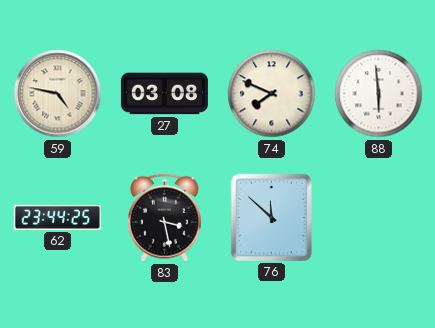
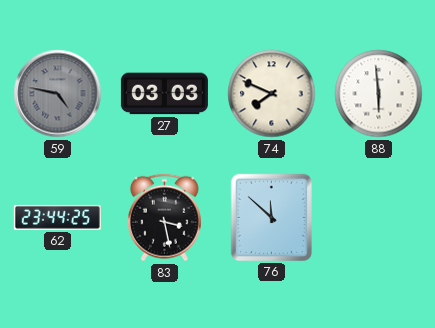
59 dial: cream -> grey (58, 94)
27: 03:08 -> 03:03 (164, 94)
